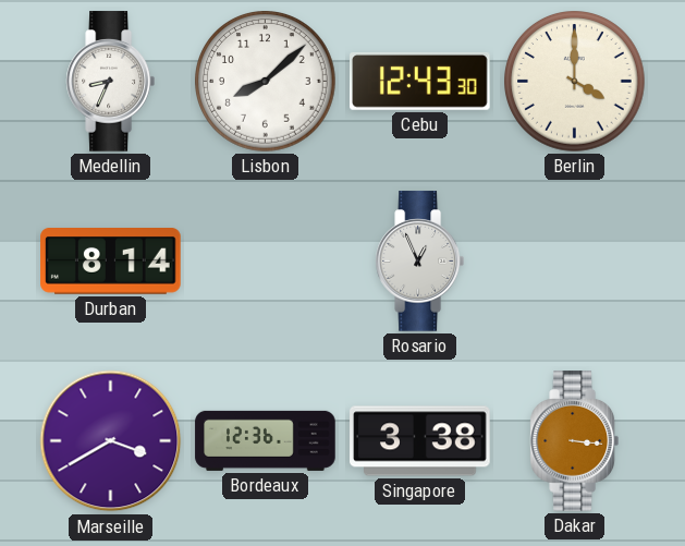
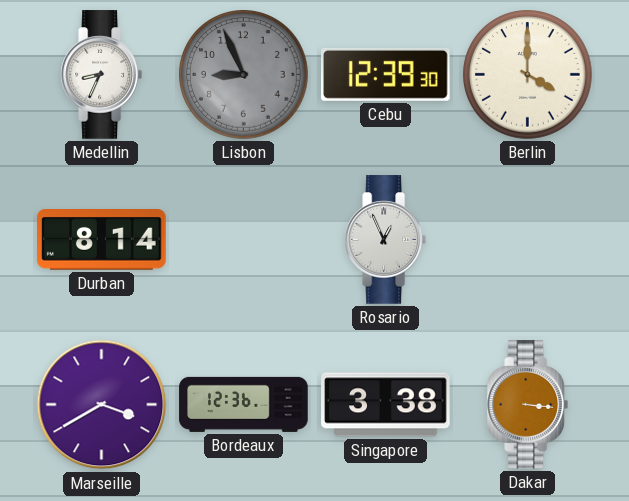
Lisbon: 8:08 -> 8:56 (244, 75)
Lisbon dial: white -> grey (244, 75)
Cebu: 12:43 -> 12:39 (386, 75)
